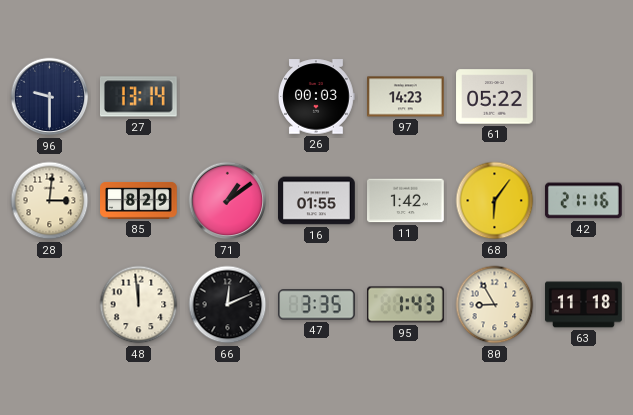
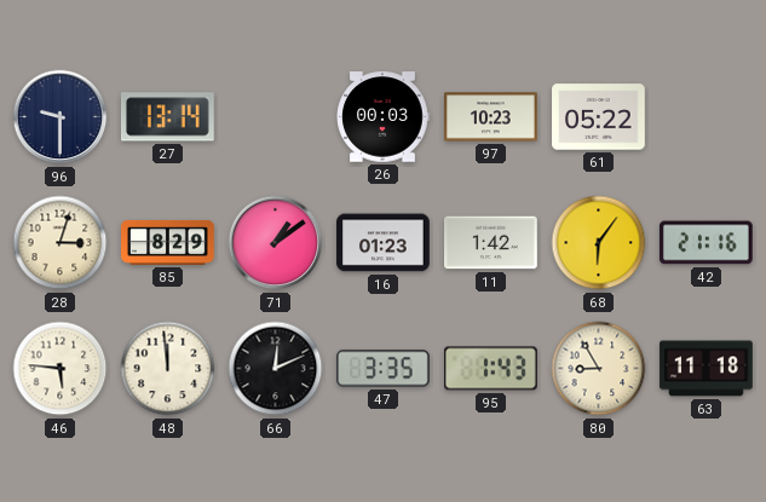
97: 14:23 -> 10:23 (491, 117)
28: 3:01 -> 3:03 (61, 243)
16: 01:55 -> 01:23 (384, 243)
46: none -> 5:46 (61, 369)
